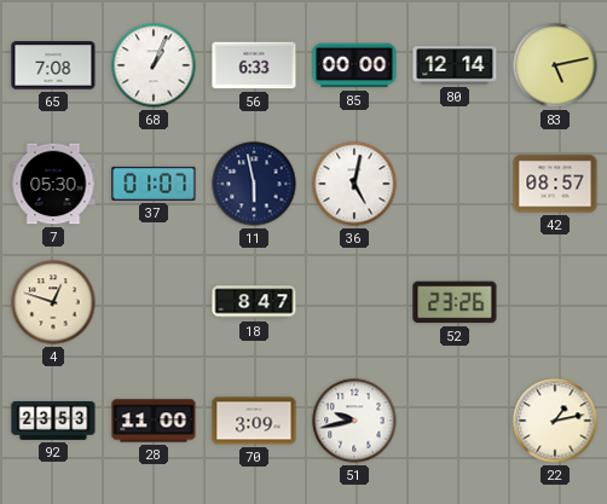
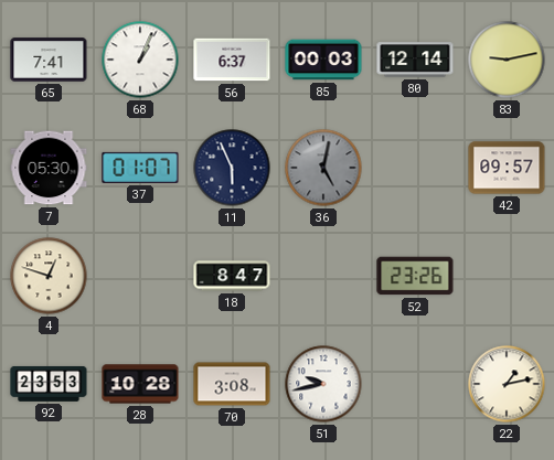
65: 7:08 -> 7:41 (49, 60)
56: 6:33 -> 6:37 (232, 60)
85: 00:00 -> 00:03 (323, 60)
83: 5:13 -> 9:13 (507, 60)
11: 5:58 -> 5:56 (232, 168)
36 dial: white -> grey (323, 168)
42: 08:57 -> 09:57 (507, 168)
28: 11:00 -> 10:28 (140, 384)
70: 3:09 -> 3:08 (232, 384)
